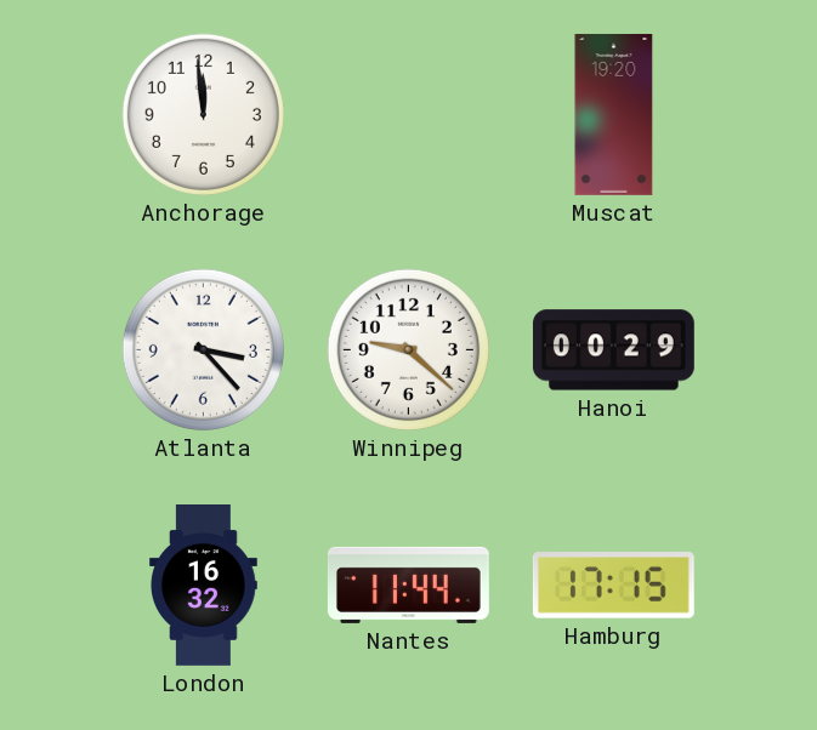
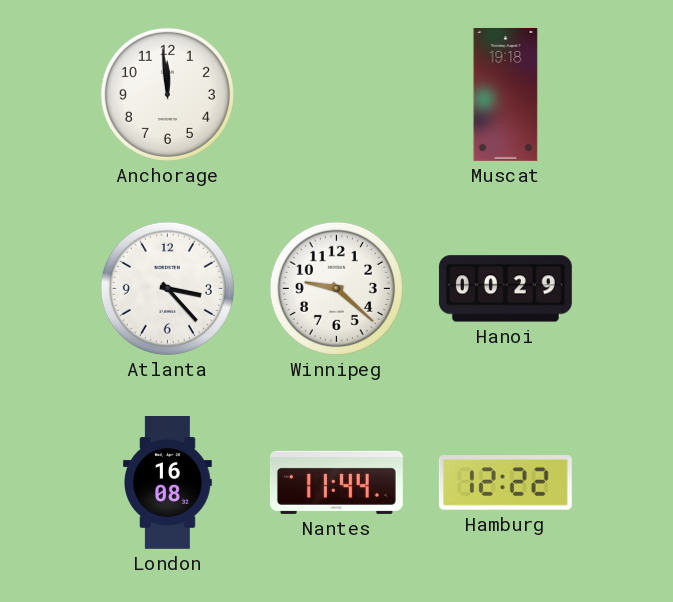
Muscat: 19:20 -> 19:18 (506, 95)
London: 16:32 -> 16:08 (168, 483)
Hamburg: 17:15 -> 12:22 (505, 483)
